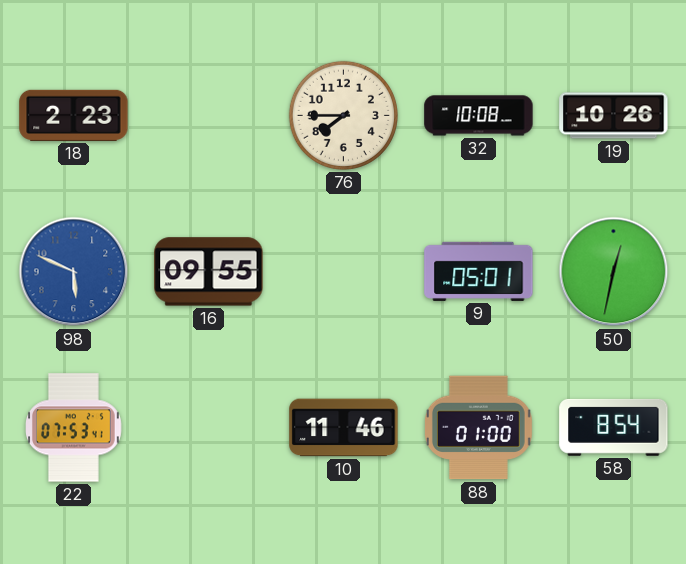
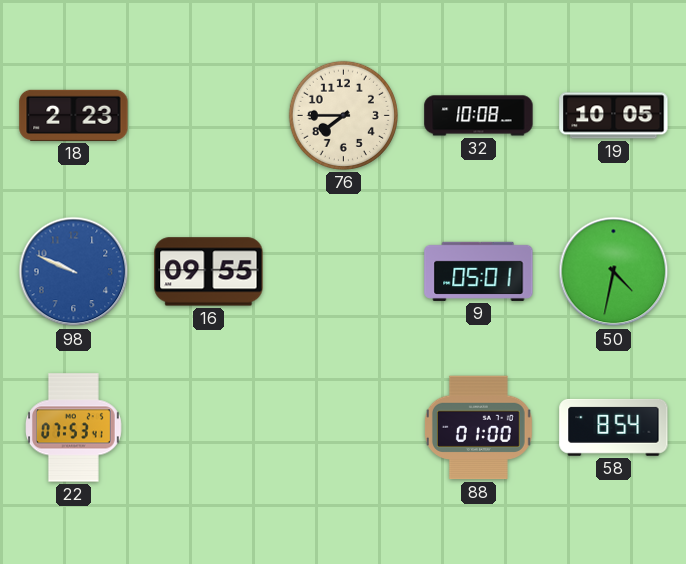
19: 10:26 -> 10:05 (614, 116)
98: 5:49 -> 9:49 (74, 272)
50: 12:32 -> 4:32 (614, 272)
10: 11:46 -> none (344, 428)
